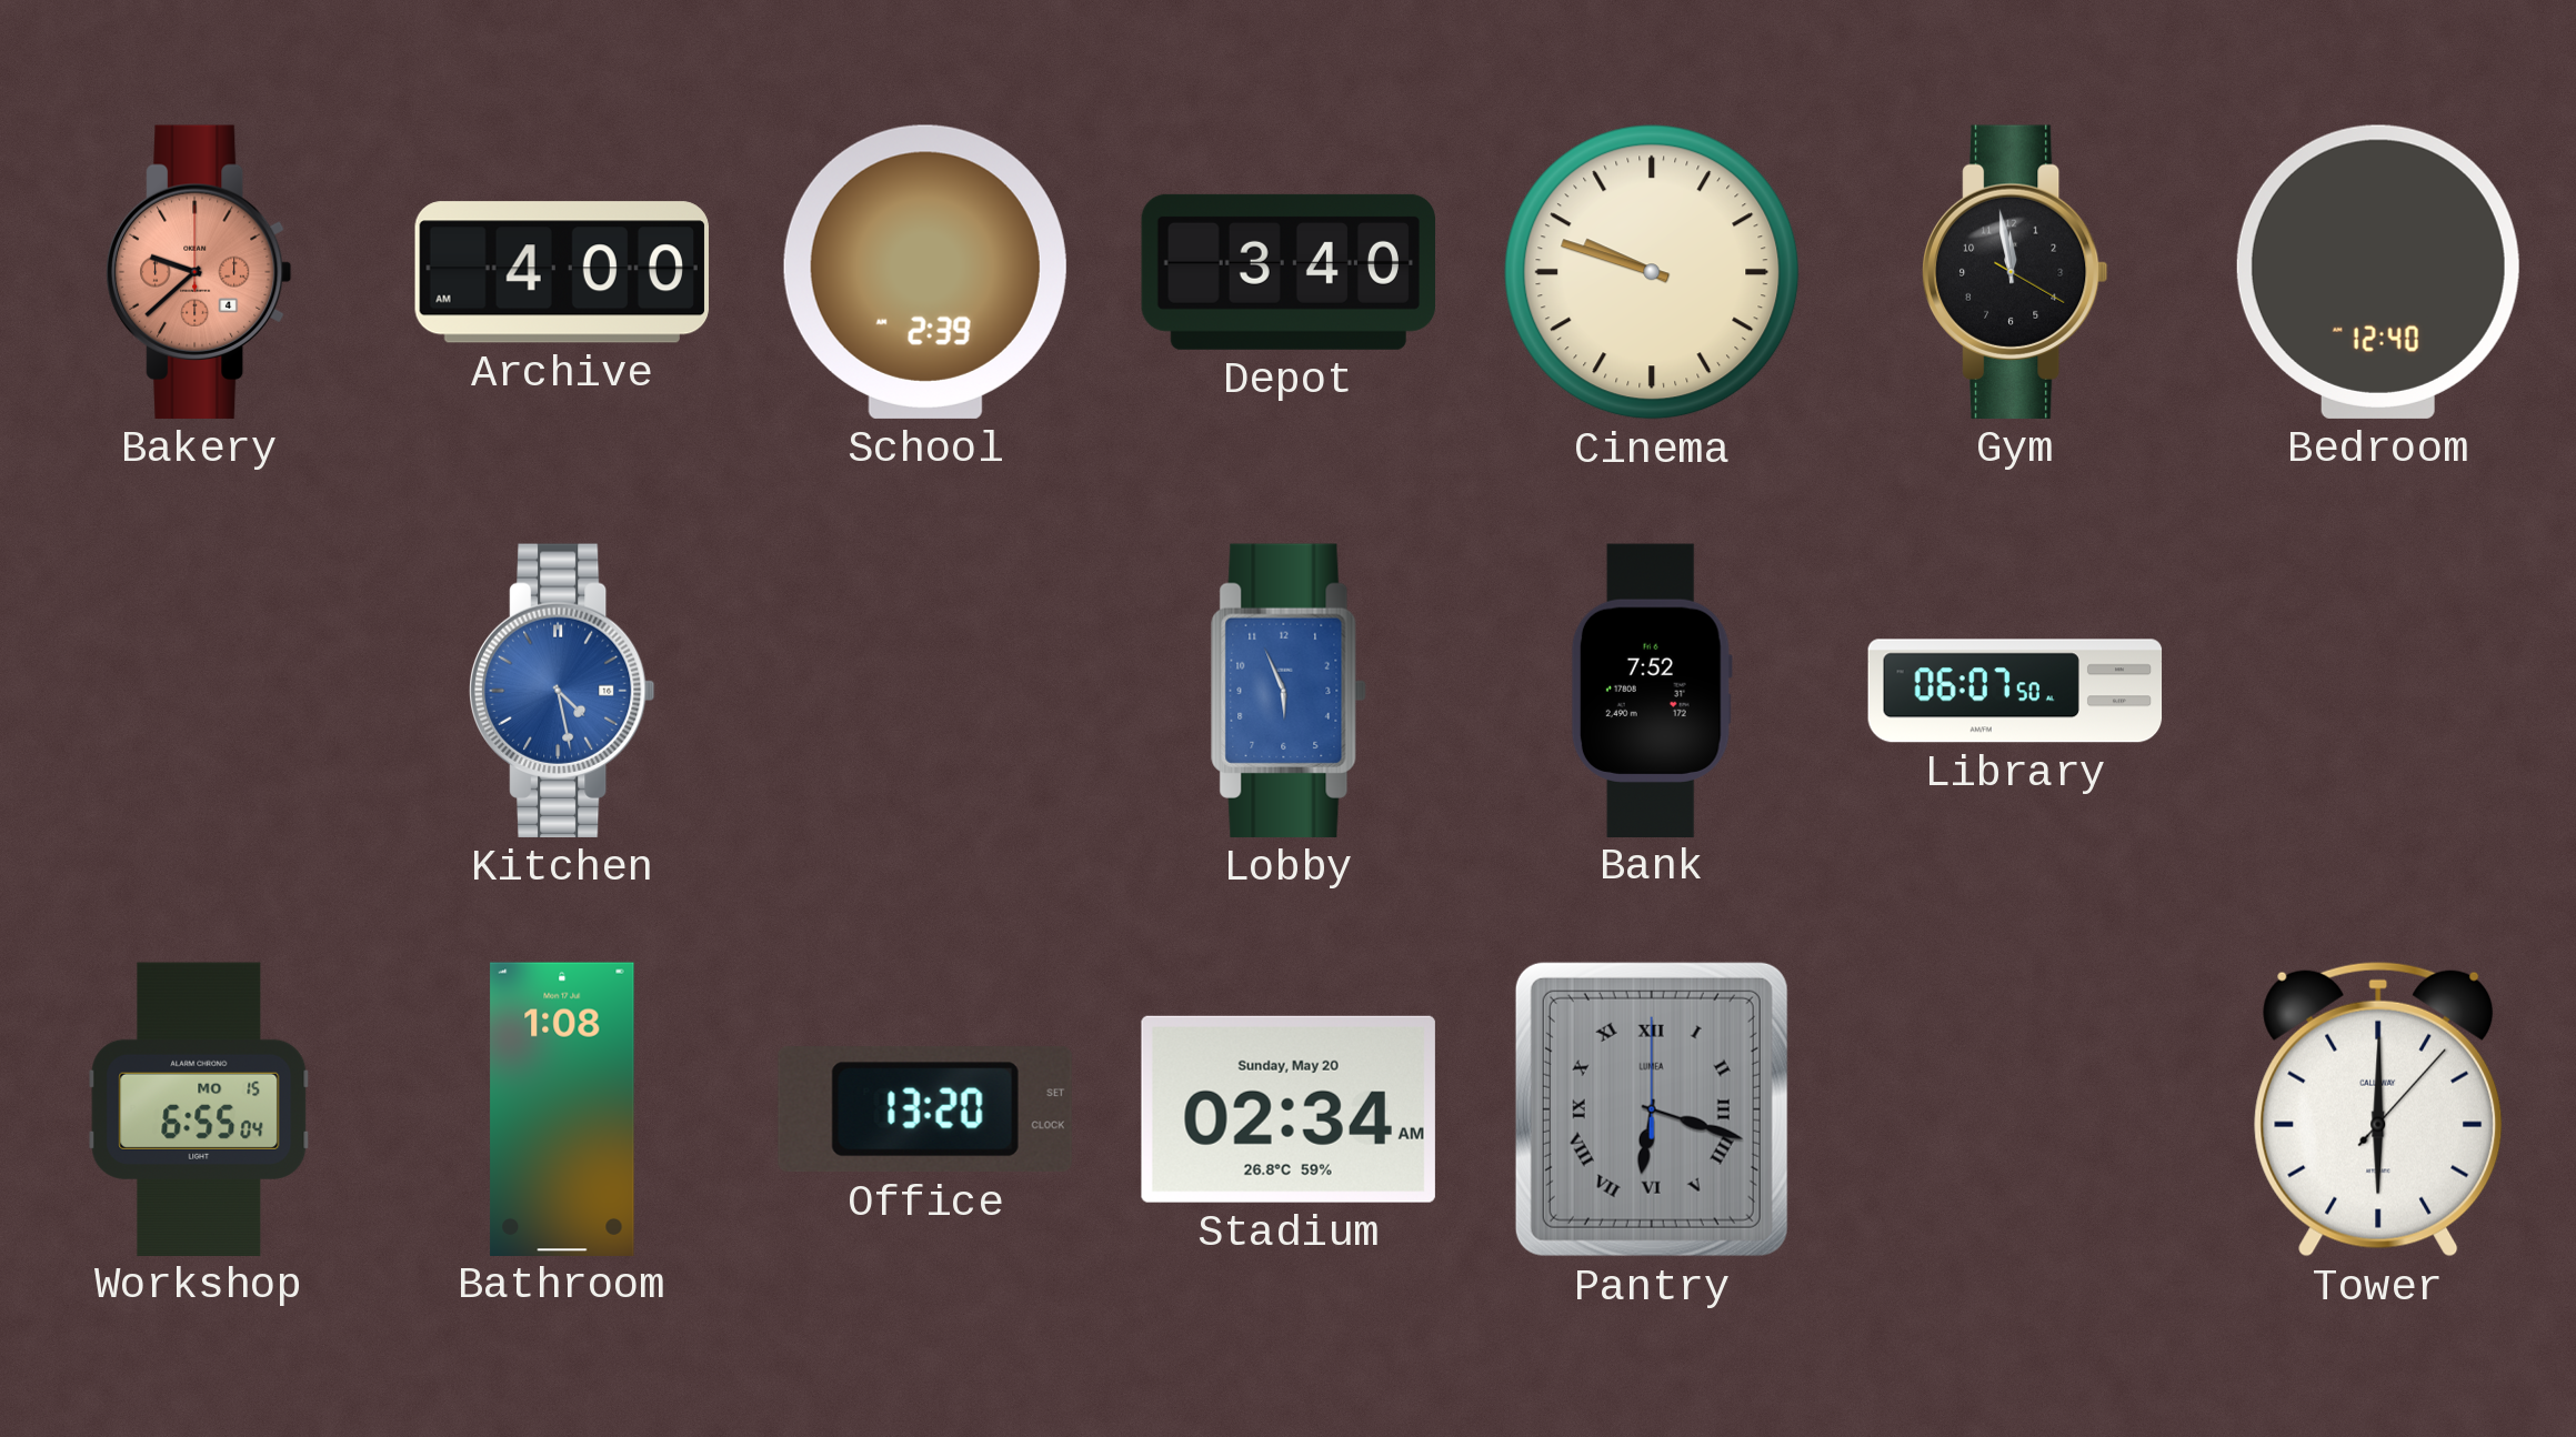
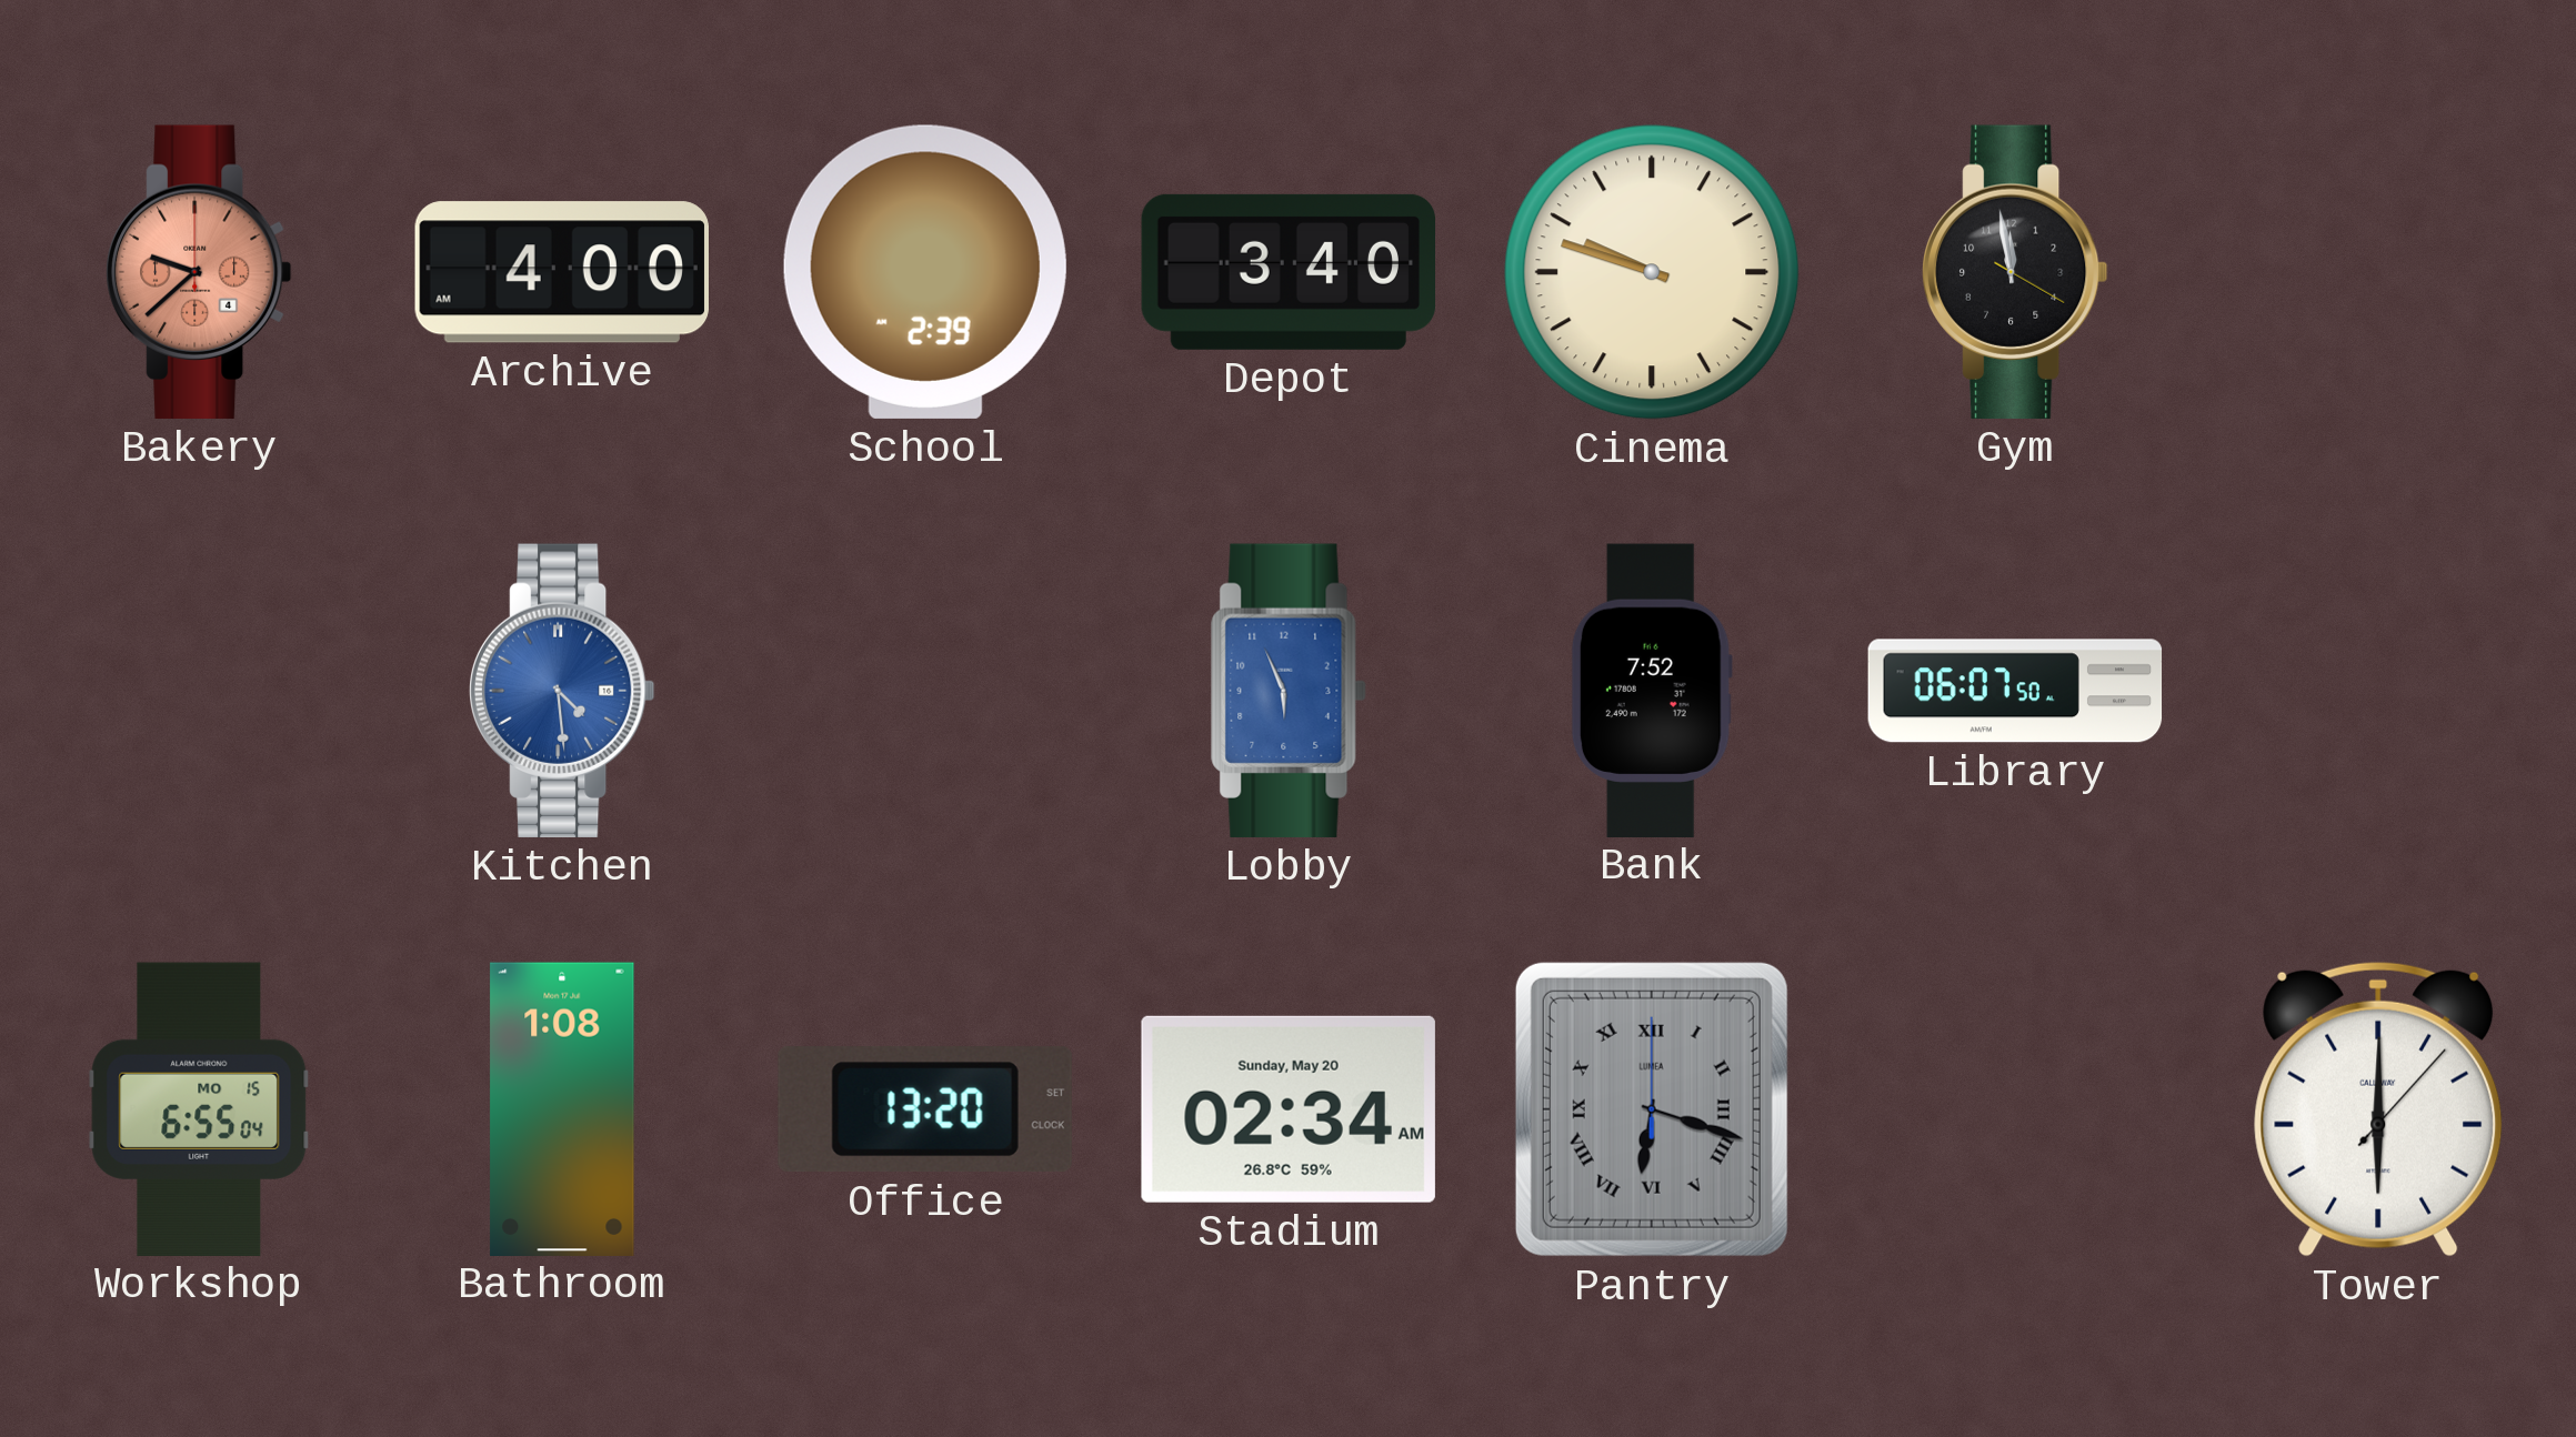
Bedroom: 12:40 -> none (2378, 272)
Kitchen: 4:28 -> 4:29 (563, 691)
